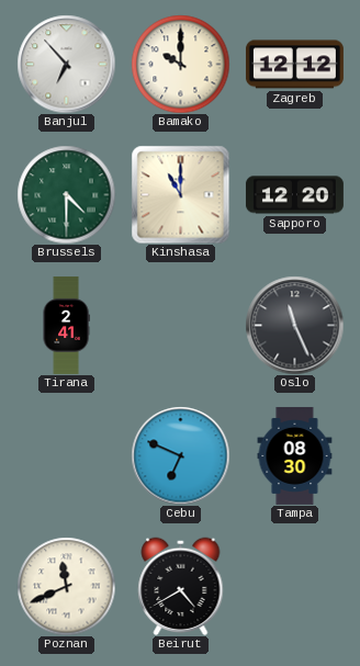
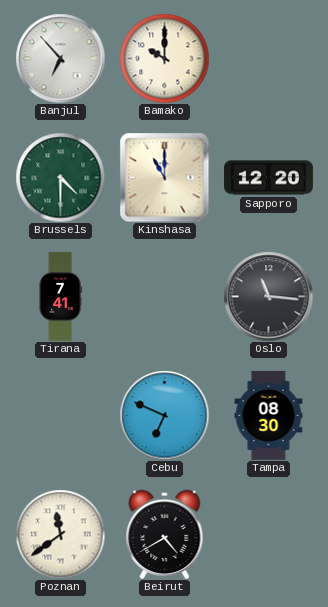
Zagreb: 12:12 -> none (294, 65)
Tirana: 2:41 -> 7:41 (60, 296)
Oslo: 11:26 -> 11:16 (268, 296)
Poznan: 11:41 -> 11:39 (60, 534)
